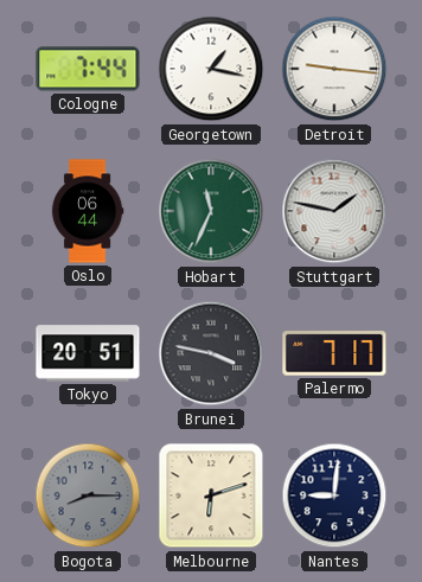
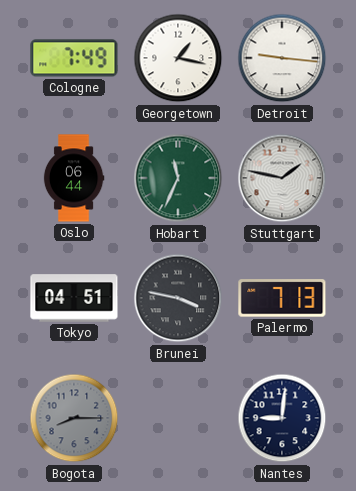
Cologne: 7:44 -> 7:49 (74, 58)
Tokyo: 20:51 -> 04:51 (74, 298)
Palermo: 7:17 -> 7:13 (282, 298)
Melbourne: 6:12 -> none (211, 495)
